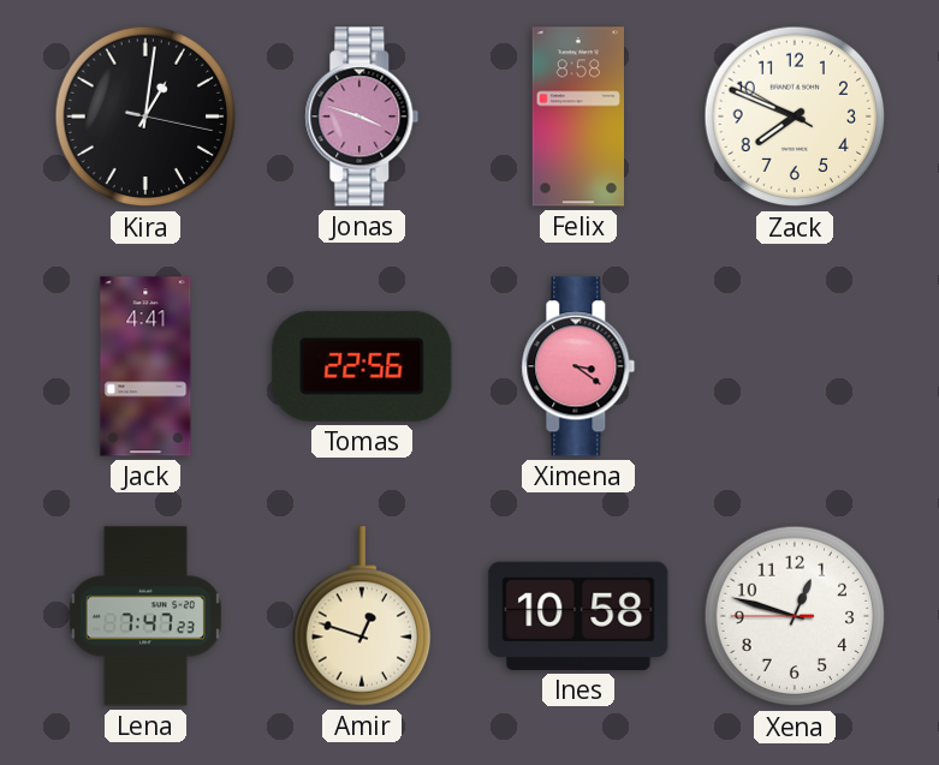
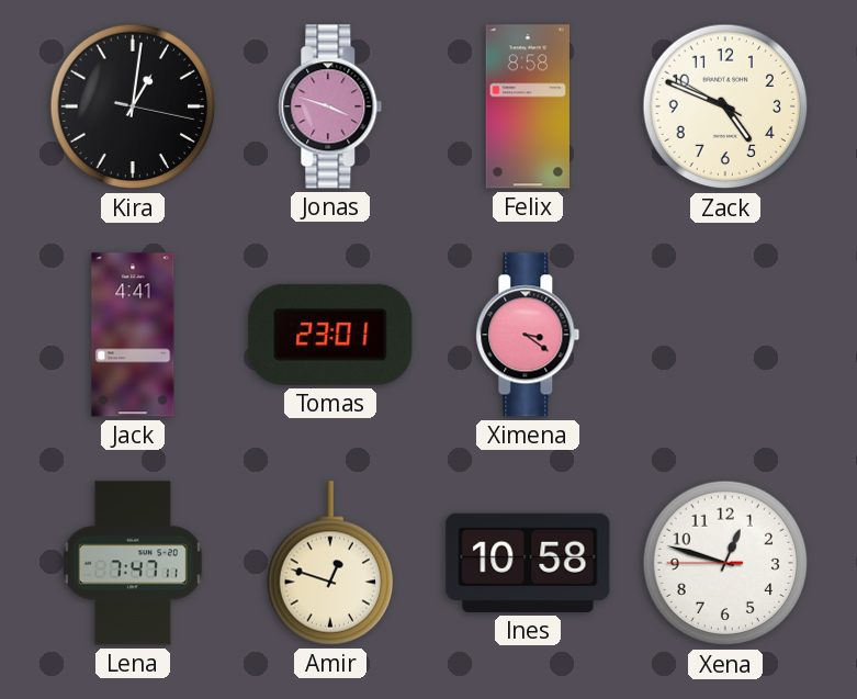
Zack: 7:48 -> 4:48 (725, 106)
Tomas: 22:56 -> 23:01 (330, 335)
Lena: 7:47:23 -> 7:47:11 (133, 563)
